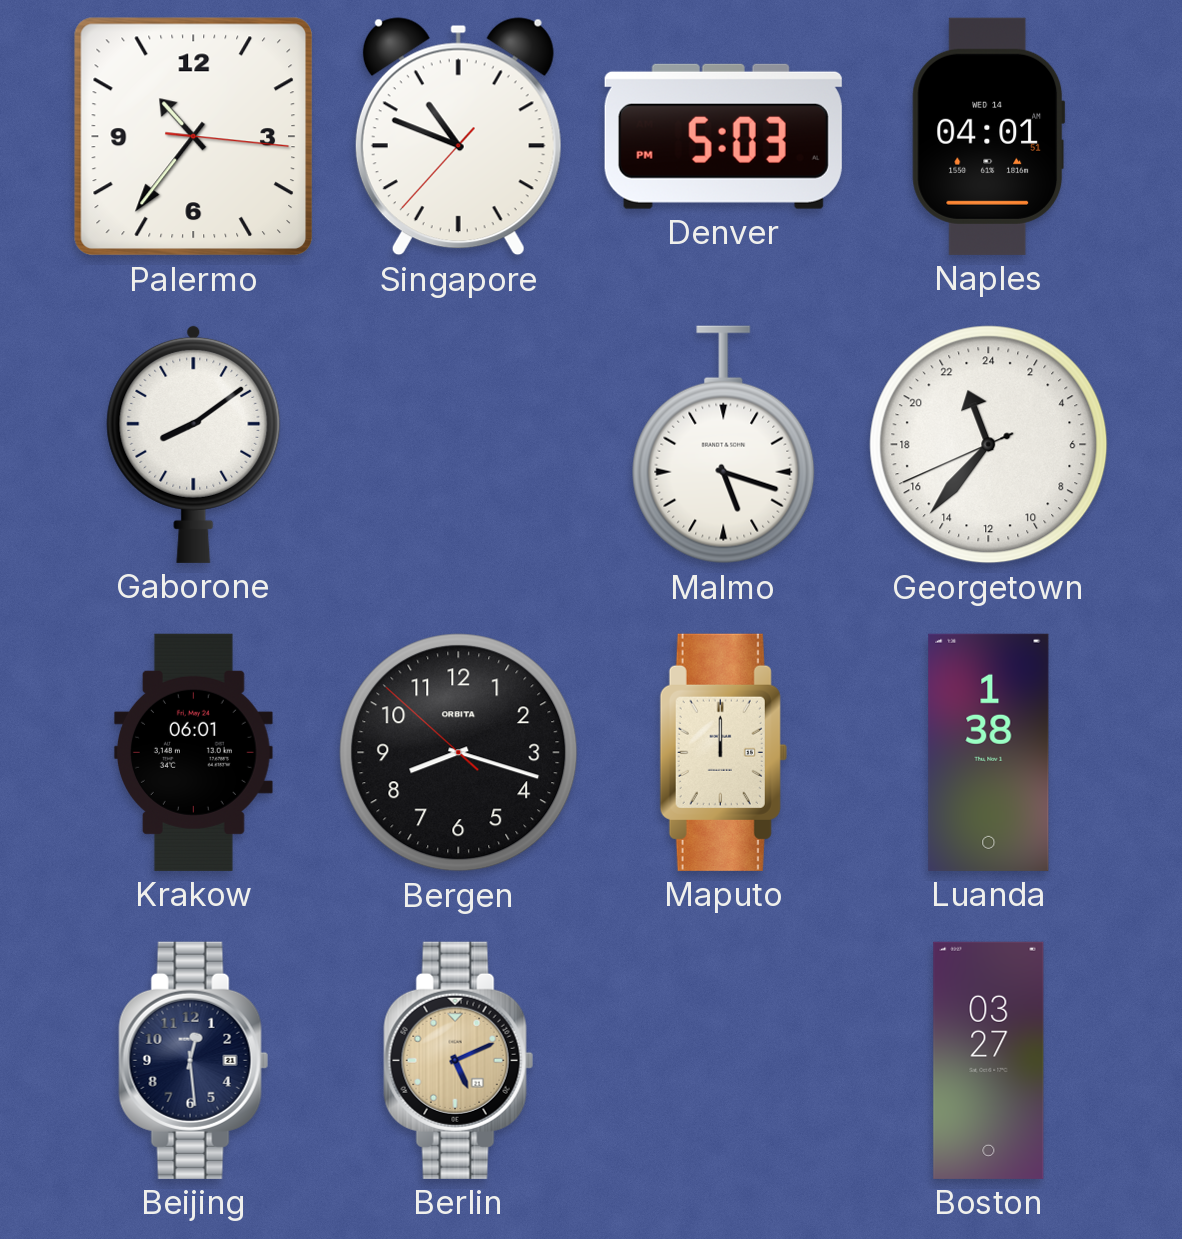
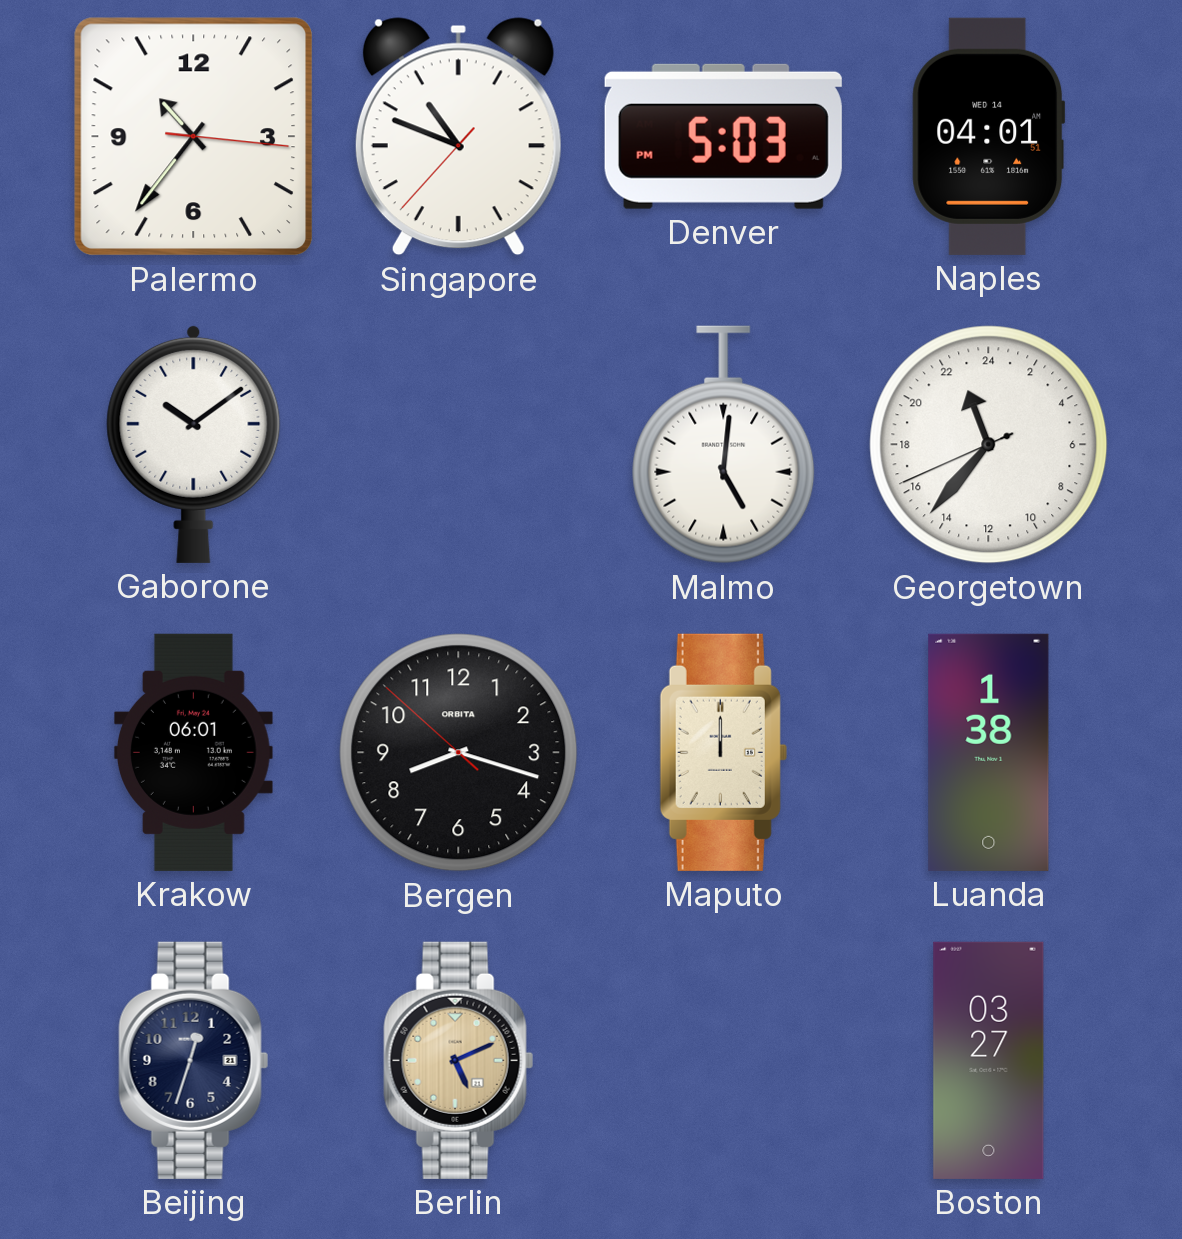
Gaborone: 8:09 -> 10:09 (194, 444)
Malmo: 5:18 -> 5:01 (724, 445)
Beijing: 12:29 -> 12:33 (194, 1060)
